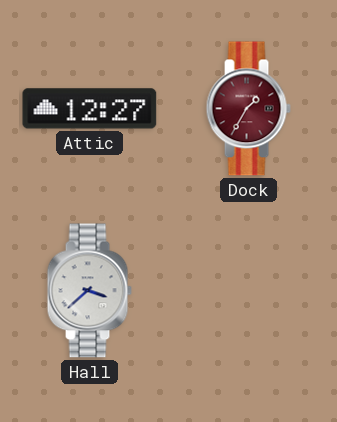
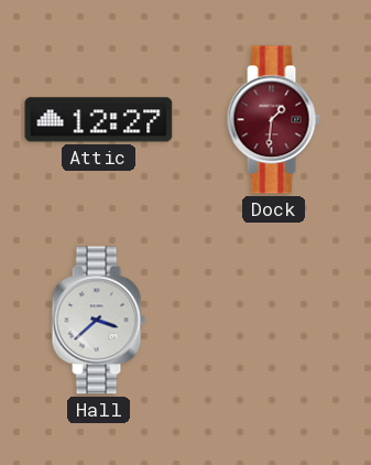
Dock: 1:35 -> 1:31 (273, 120)
